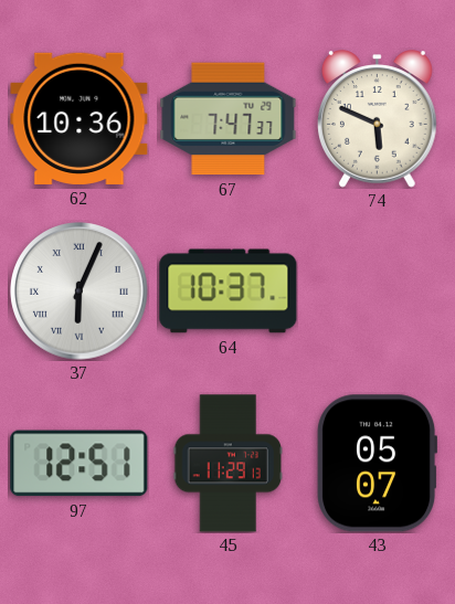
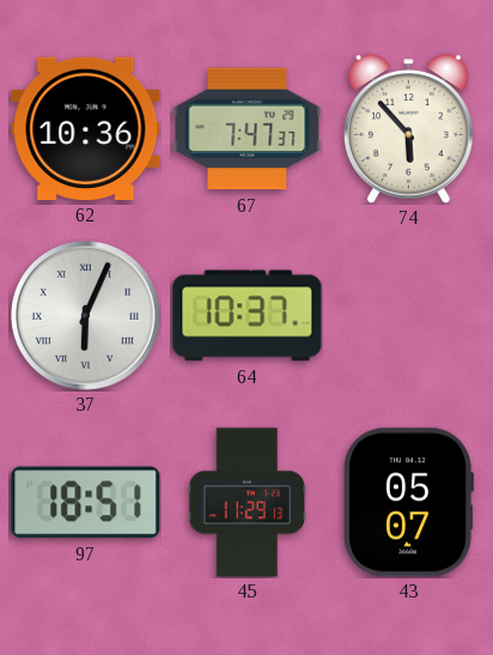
74: 5:49 -> 5:53 (409, 129)
97: 12:51 -> 18:51 (86, 503)
